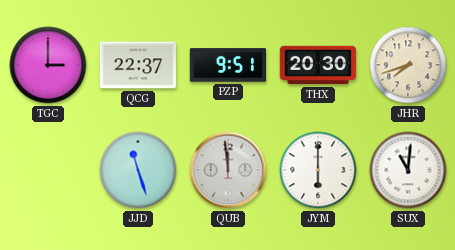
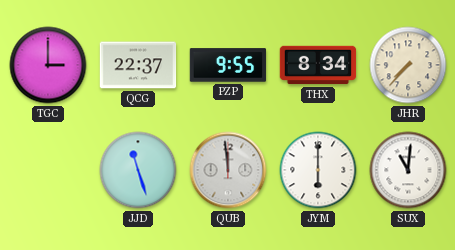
PZP: 9:51 -> 9:55 (228, 65)
THX: 20:30 -> 8:34 (318, 65)
JHR: 7:42 -> 7:37 (408, 65)
